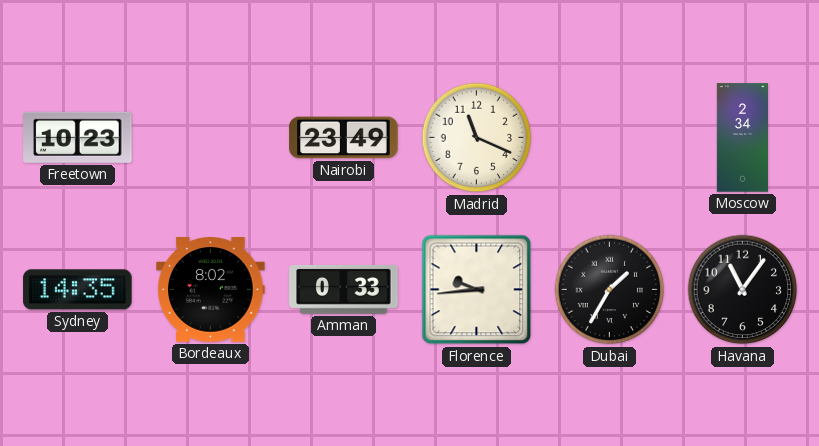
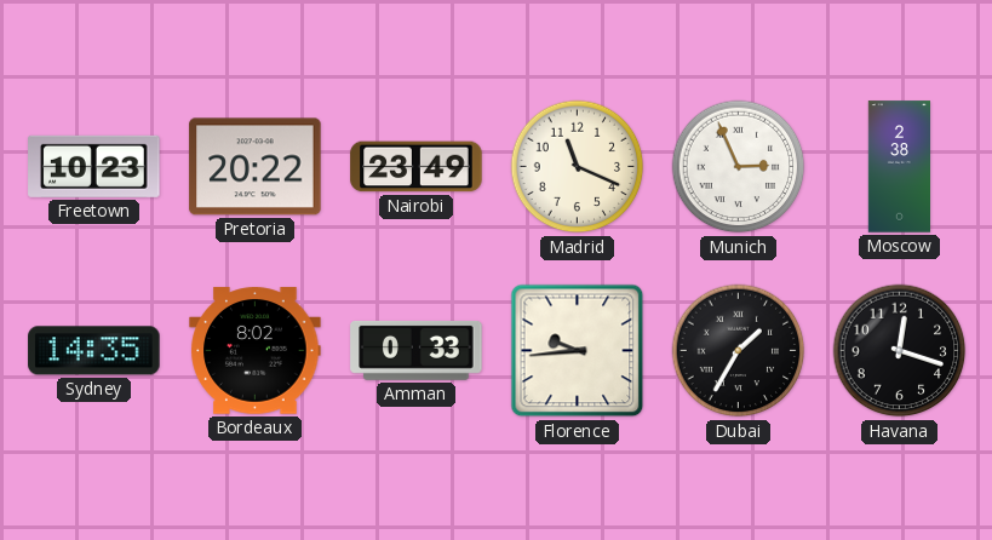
Pretoria: none -> 20:22 (256, 167)
Munich: none -> 2:56 (739, 167)
Moscow: 2:34 -> 2:38 (899, 167)
Havana: 11:06 -> 12:18 (900, 351)
